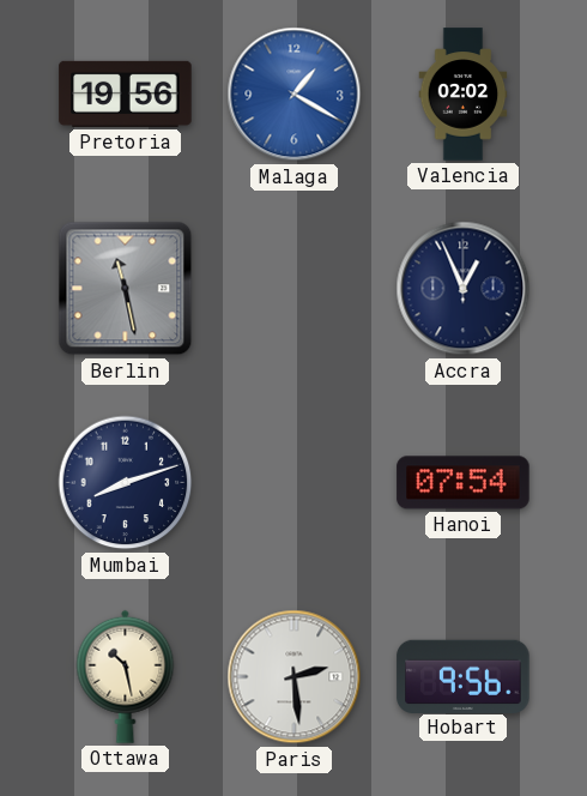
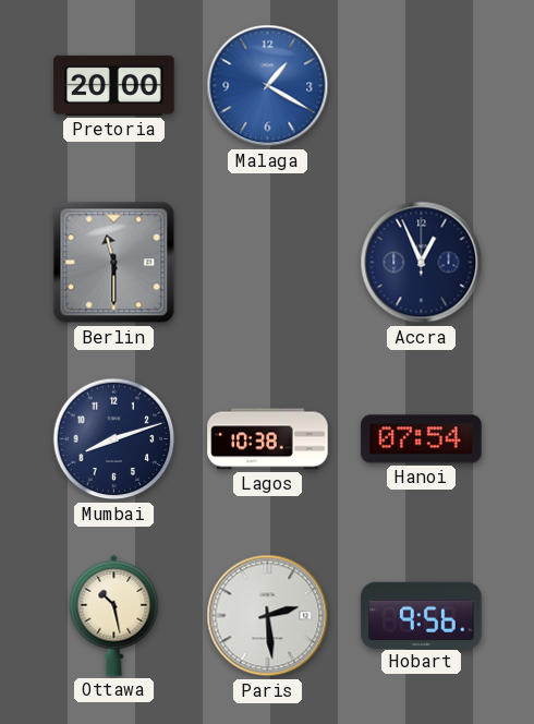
Pretoria: 19:56 -> 20:00 (114, 85)
Valencia: 02:02 -> none (464, 95)
Berlin: 11:28 -> 11:30 (114, 263)
Lagos: none -> 10:38 (268, 439)
